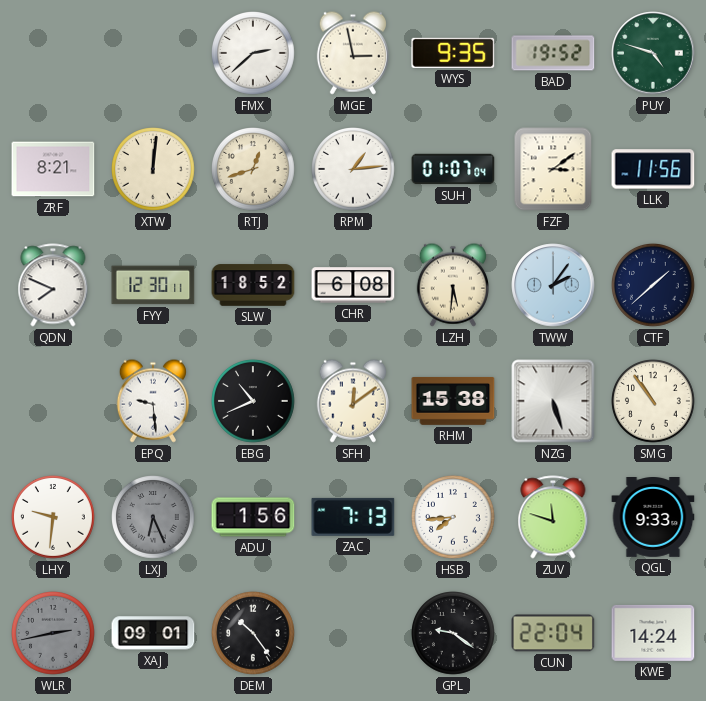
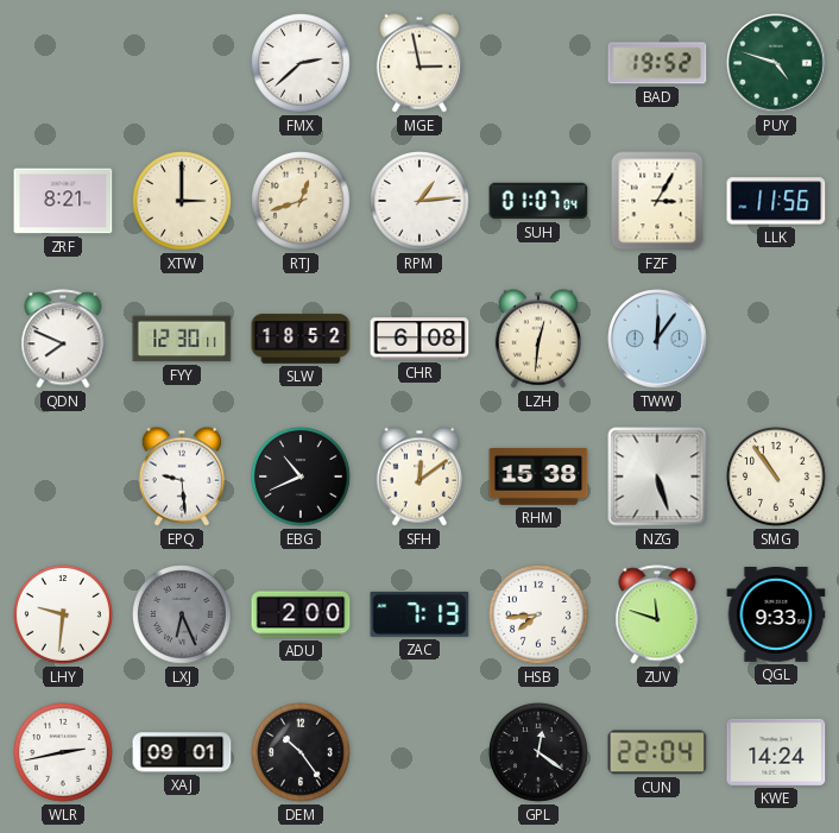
WYS: 9:35 -> none (453, 53)
XTW: 12:01 -> 3:00 (183, 202)
FZF: 3:09 -> 3:05 (657, 201)
LZH: 5:31 -> 12:31 (538, 339)
TWW: 2:06 -> 12:06 (657, 339)
CTF: 1:38 -> none (654, 286)
ADU: 1:56 -> 2:00 (301, 614)
WLR dial: grey -> white (64, 753)
GPL: 9:21 -> 12:21 (540, 753)
